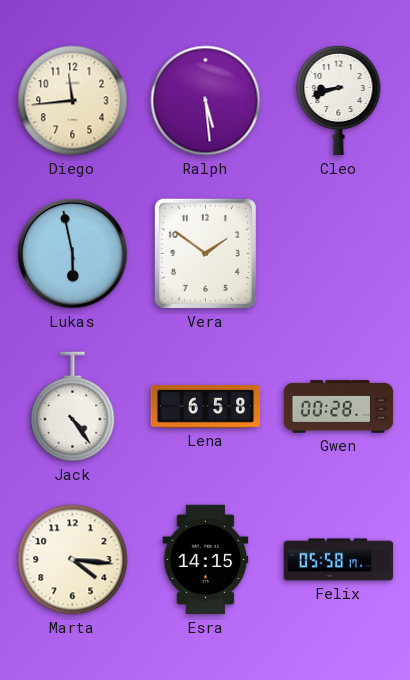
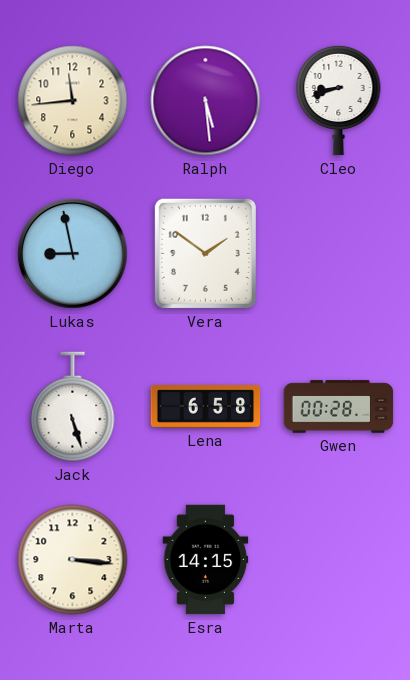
Lukas: 5:58 -> 8:58 (73, 254)
Jack: 4:24 -> 5:27 (73, 407)
Marta: 4:16 -> 3:16 (73, 560)
Felix: 05:58 -> none (339, 560)
